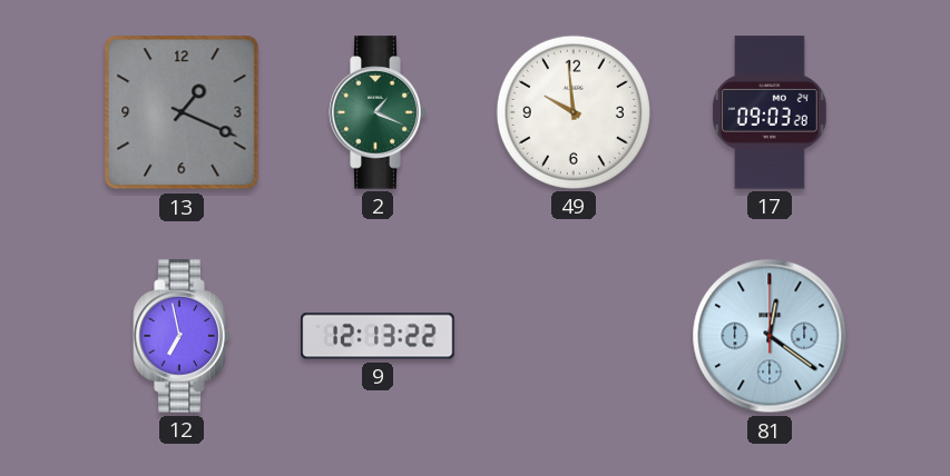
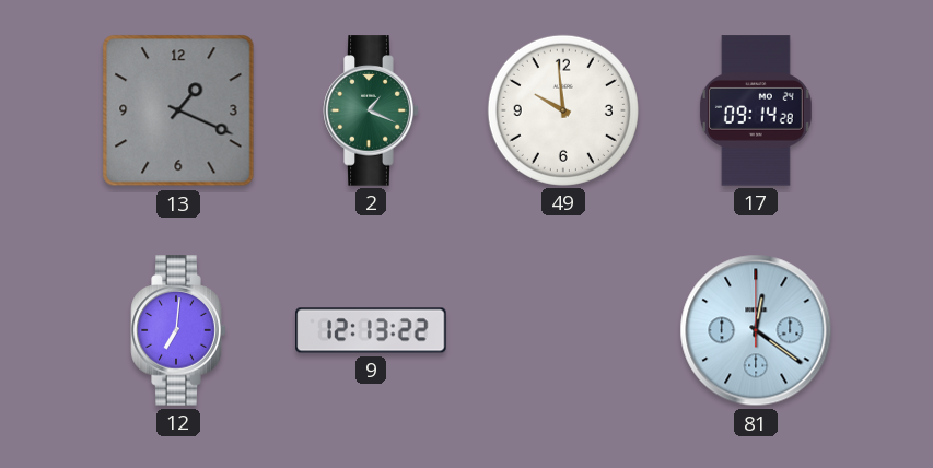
17: 09:03 -> 09:14 (756, 110)
12: 6:58 -> 7:01 (178, 330)
